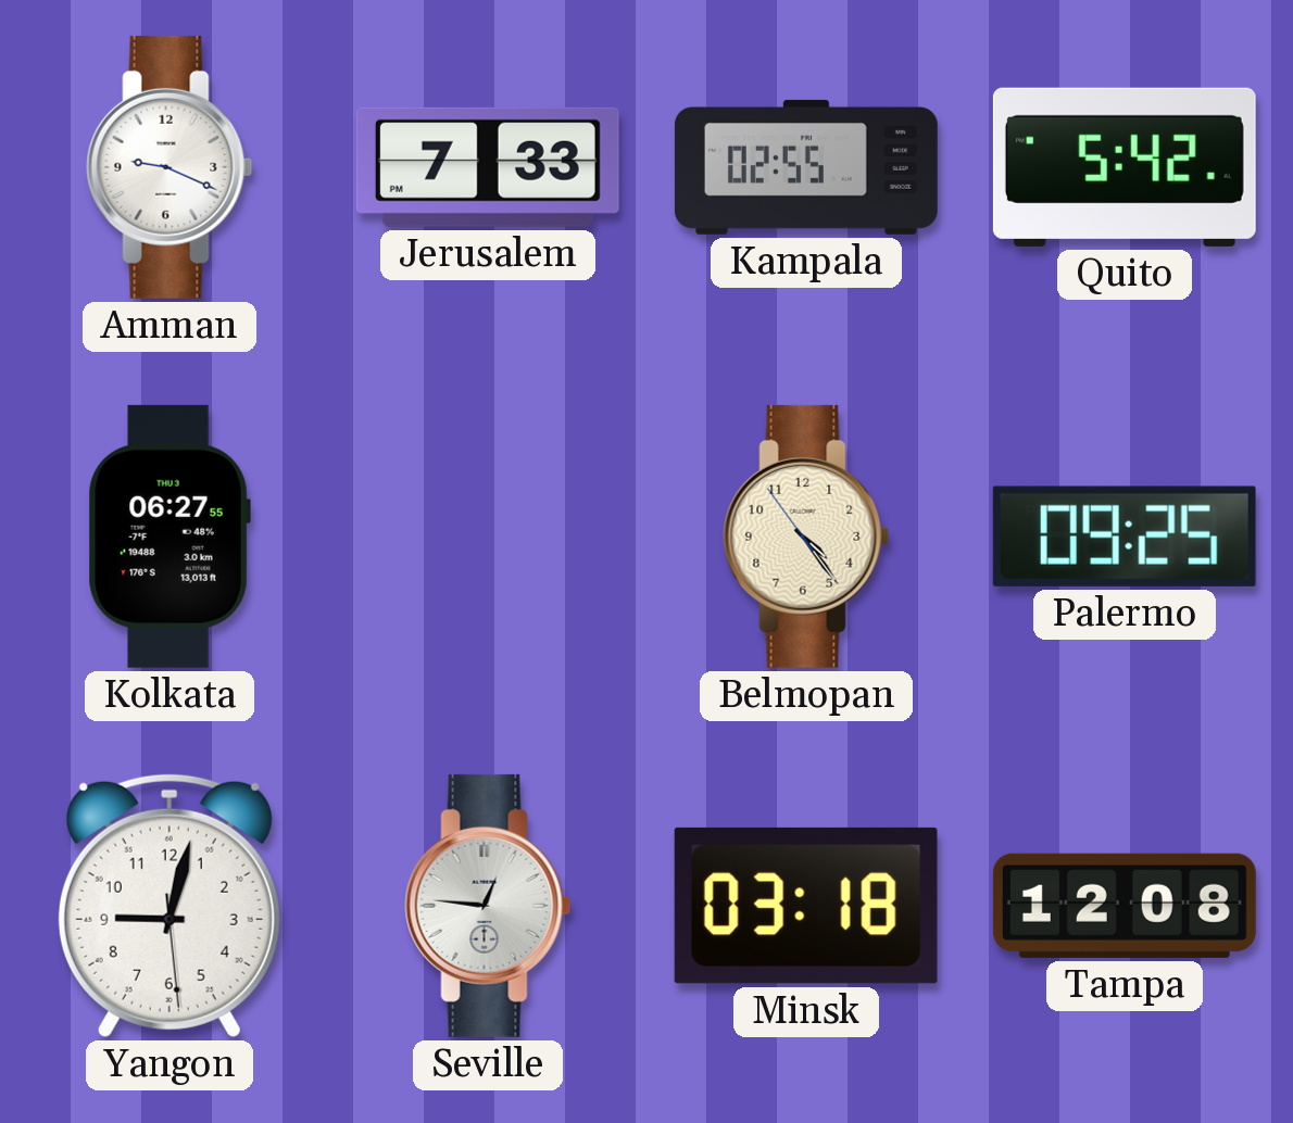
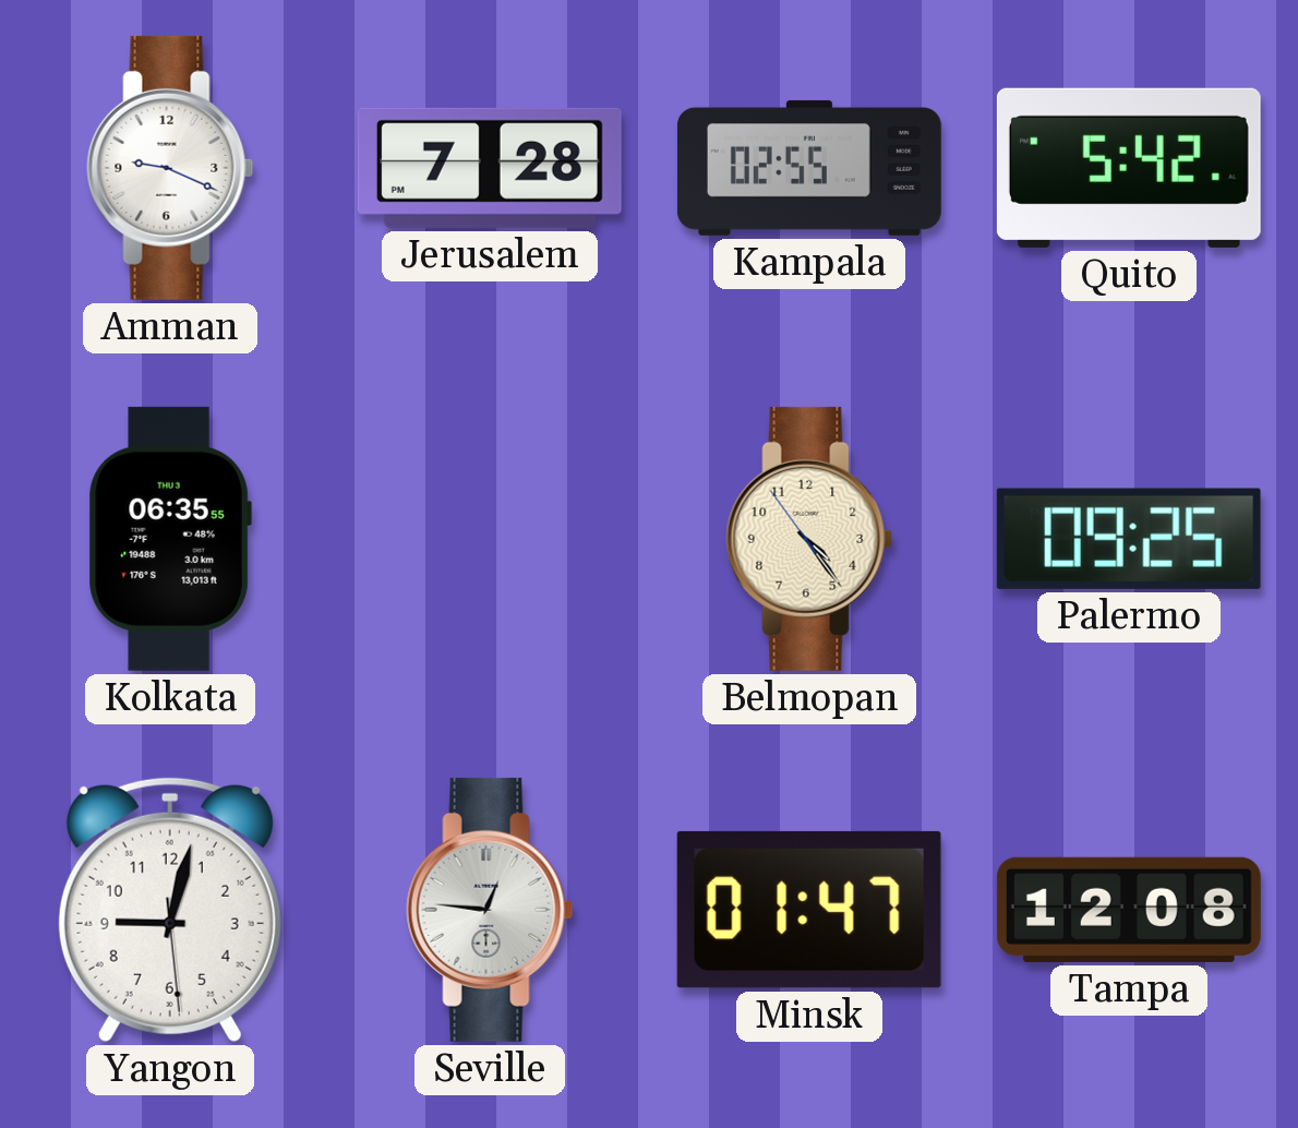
Jerusalem: 7:33 -> 7:28 (490, 168)
Kolkata: 06:27 -> 06:35 (170, 539)
Minsk: 03:18 -> 01:47 (809, 910)
